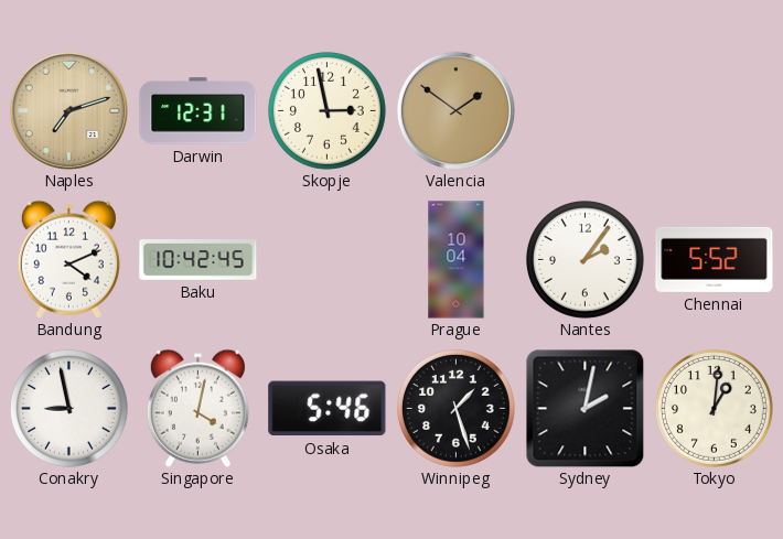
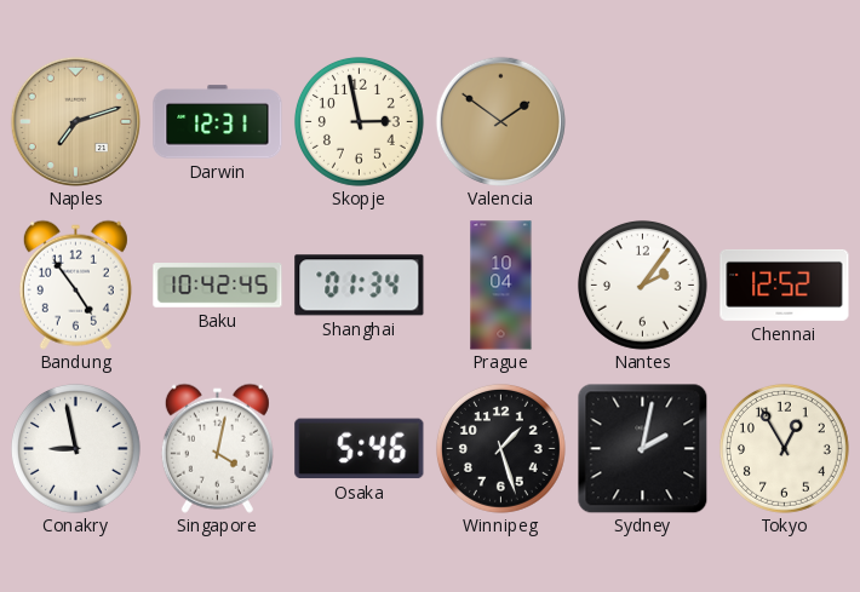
Bandung: 4:11 -> 4:54 (75, 284)
Shanghai: none -> 01:34 (360, 286)
Chennai: 5:52 -> 12:52 (785, 284)
Tokyo: 1:01 -> 12:55 (784, 448)
